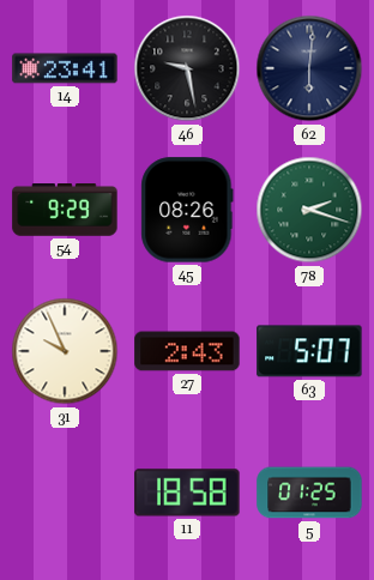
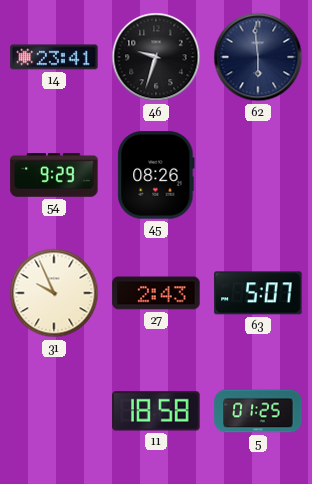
46: 9:28 -> 9:33 (156, 57)
62: 6:01 -> 5:59 (258, 57)
78: 2:18 -> none (309, 210)
